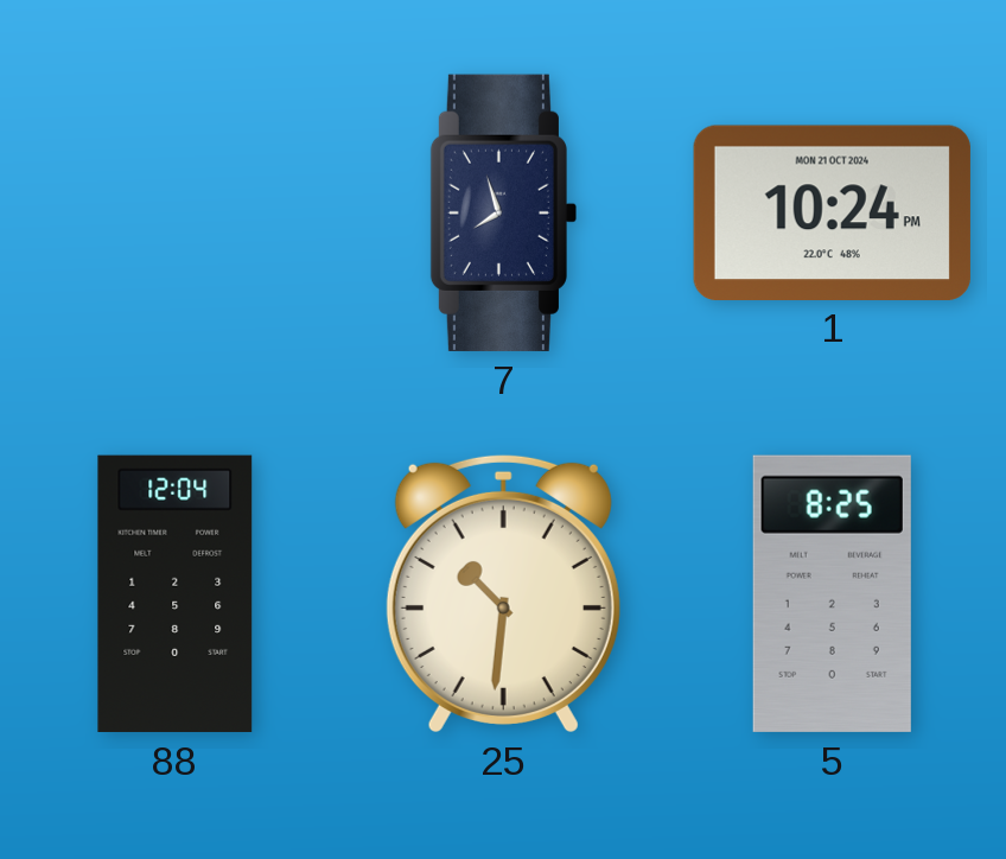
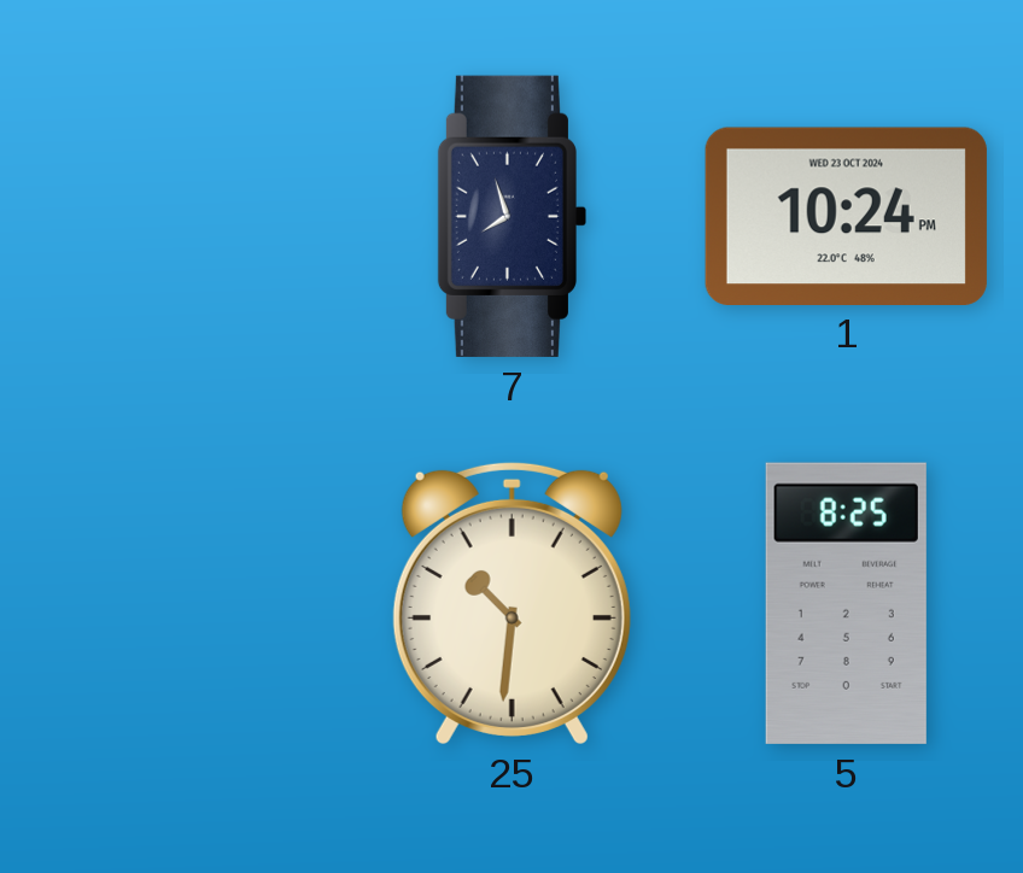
1 date: MON 21 OCT 2024 -> WED 23 OCT 2024 (846, 216)
88: 12:04 -> none (176, 593)
